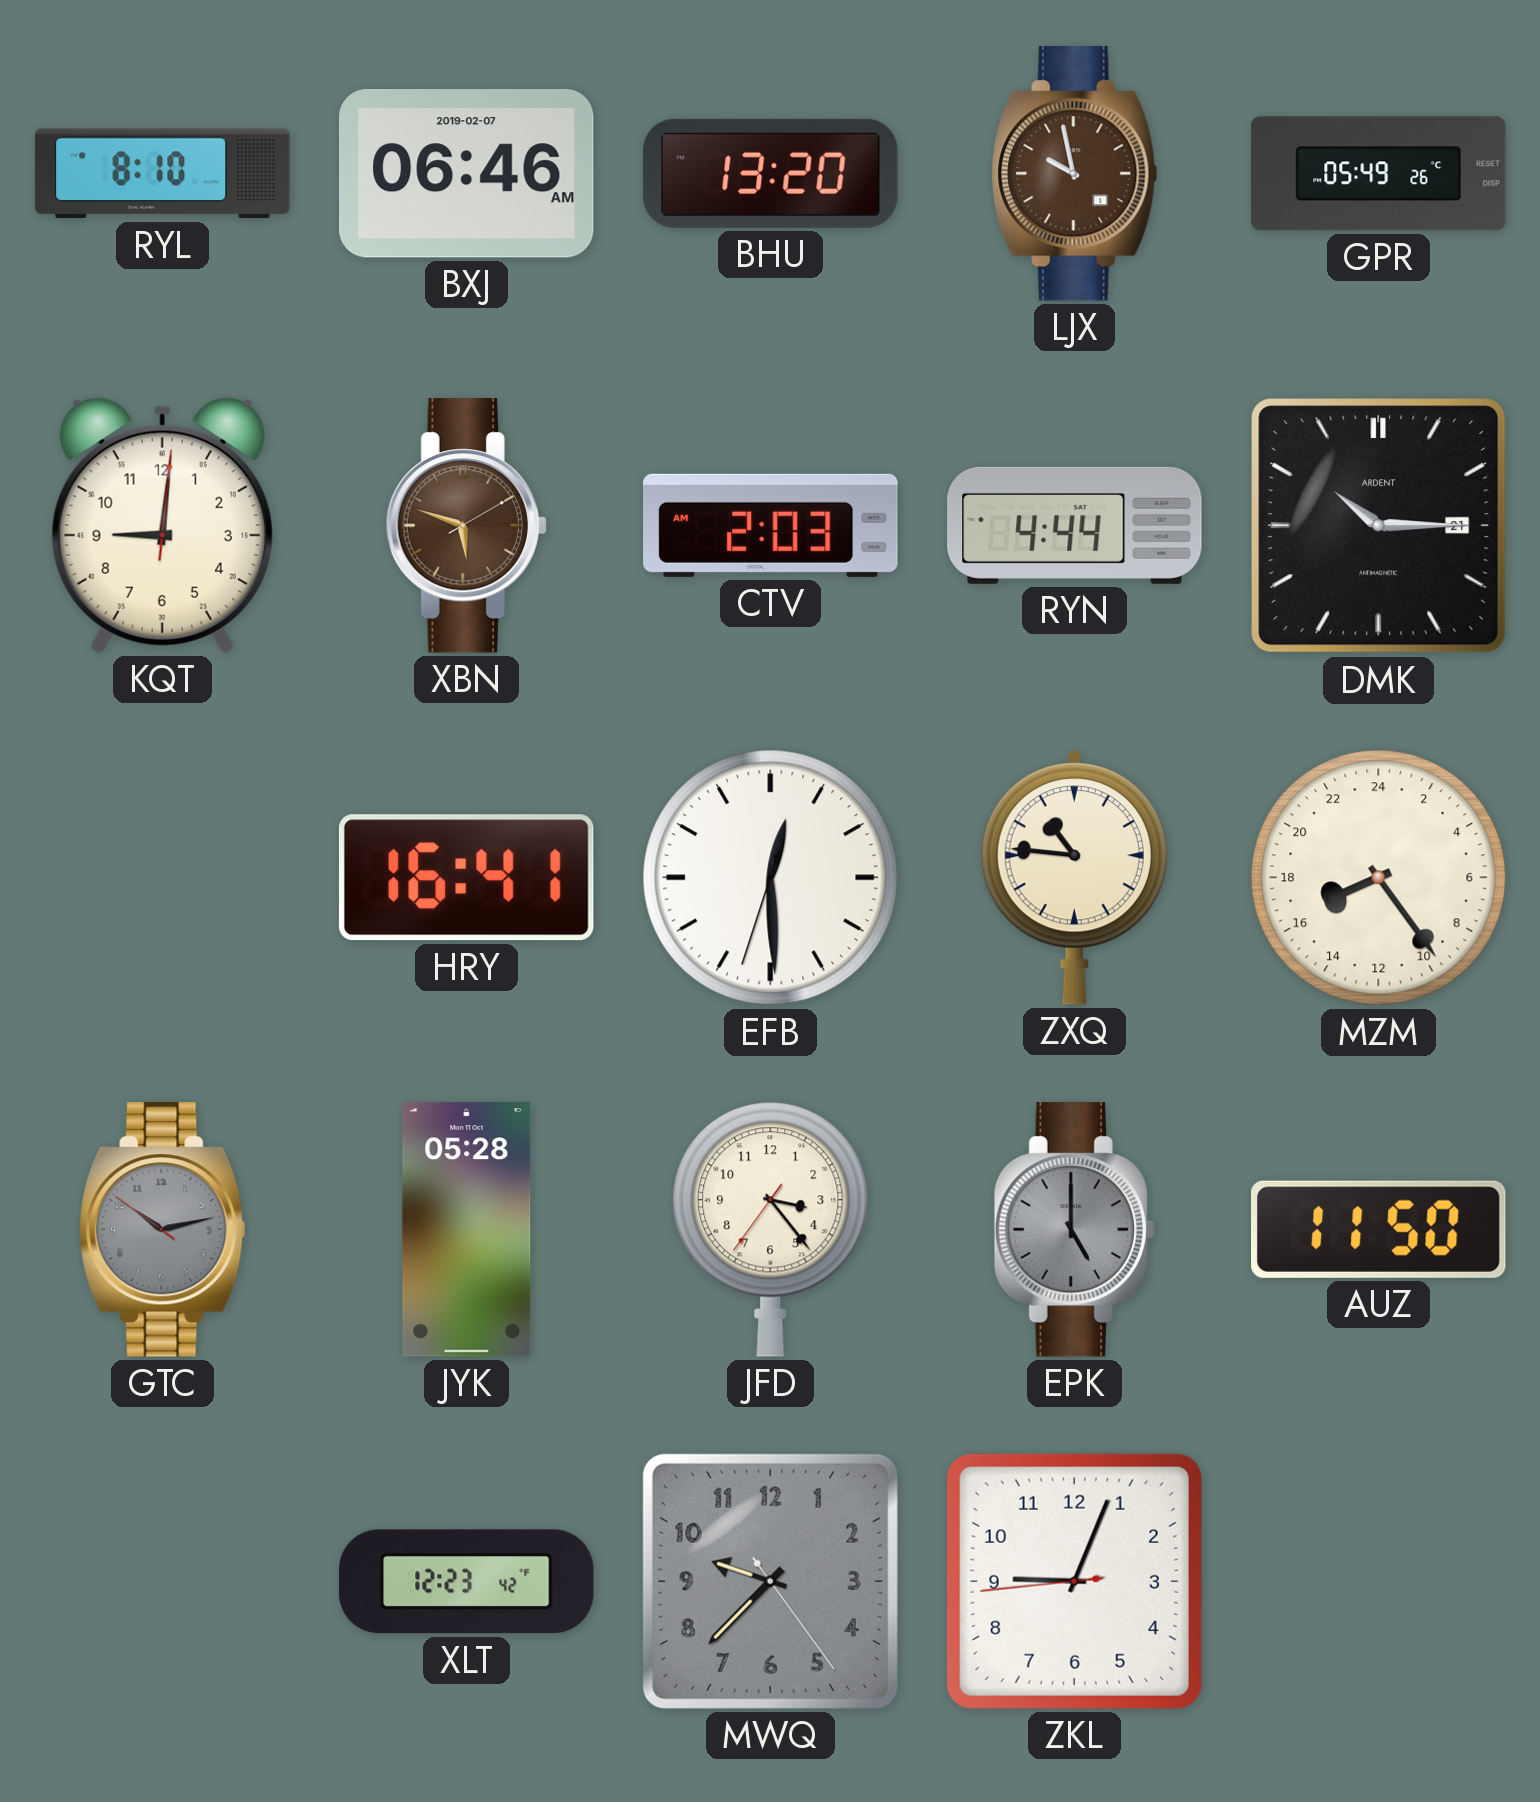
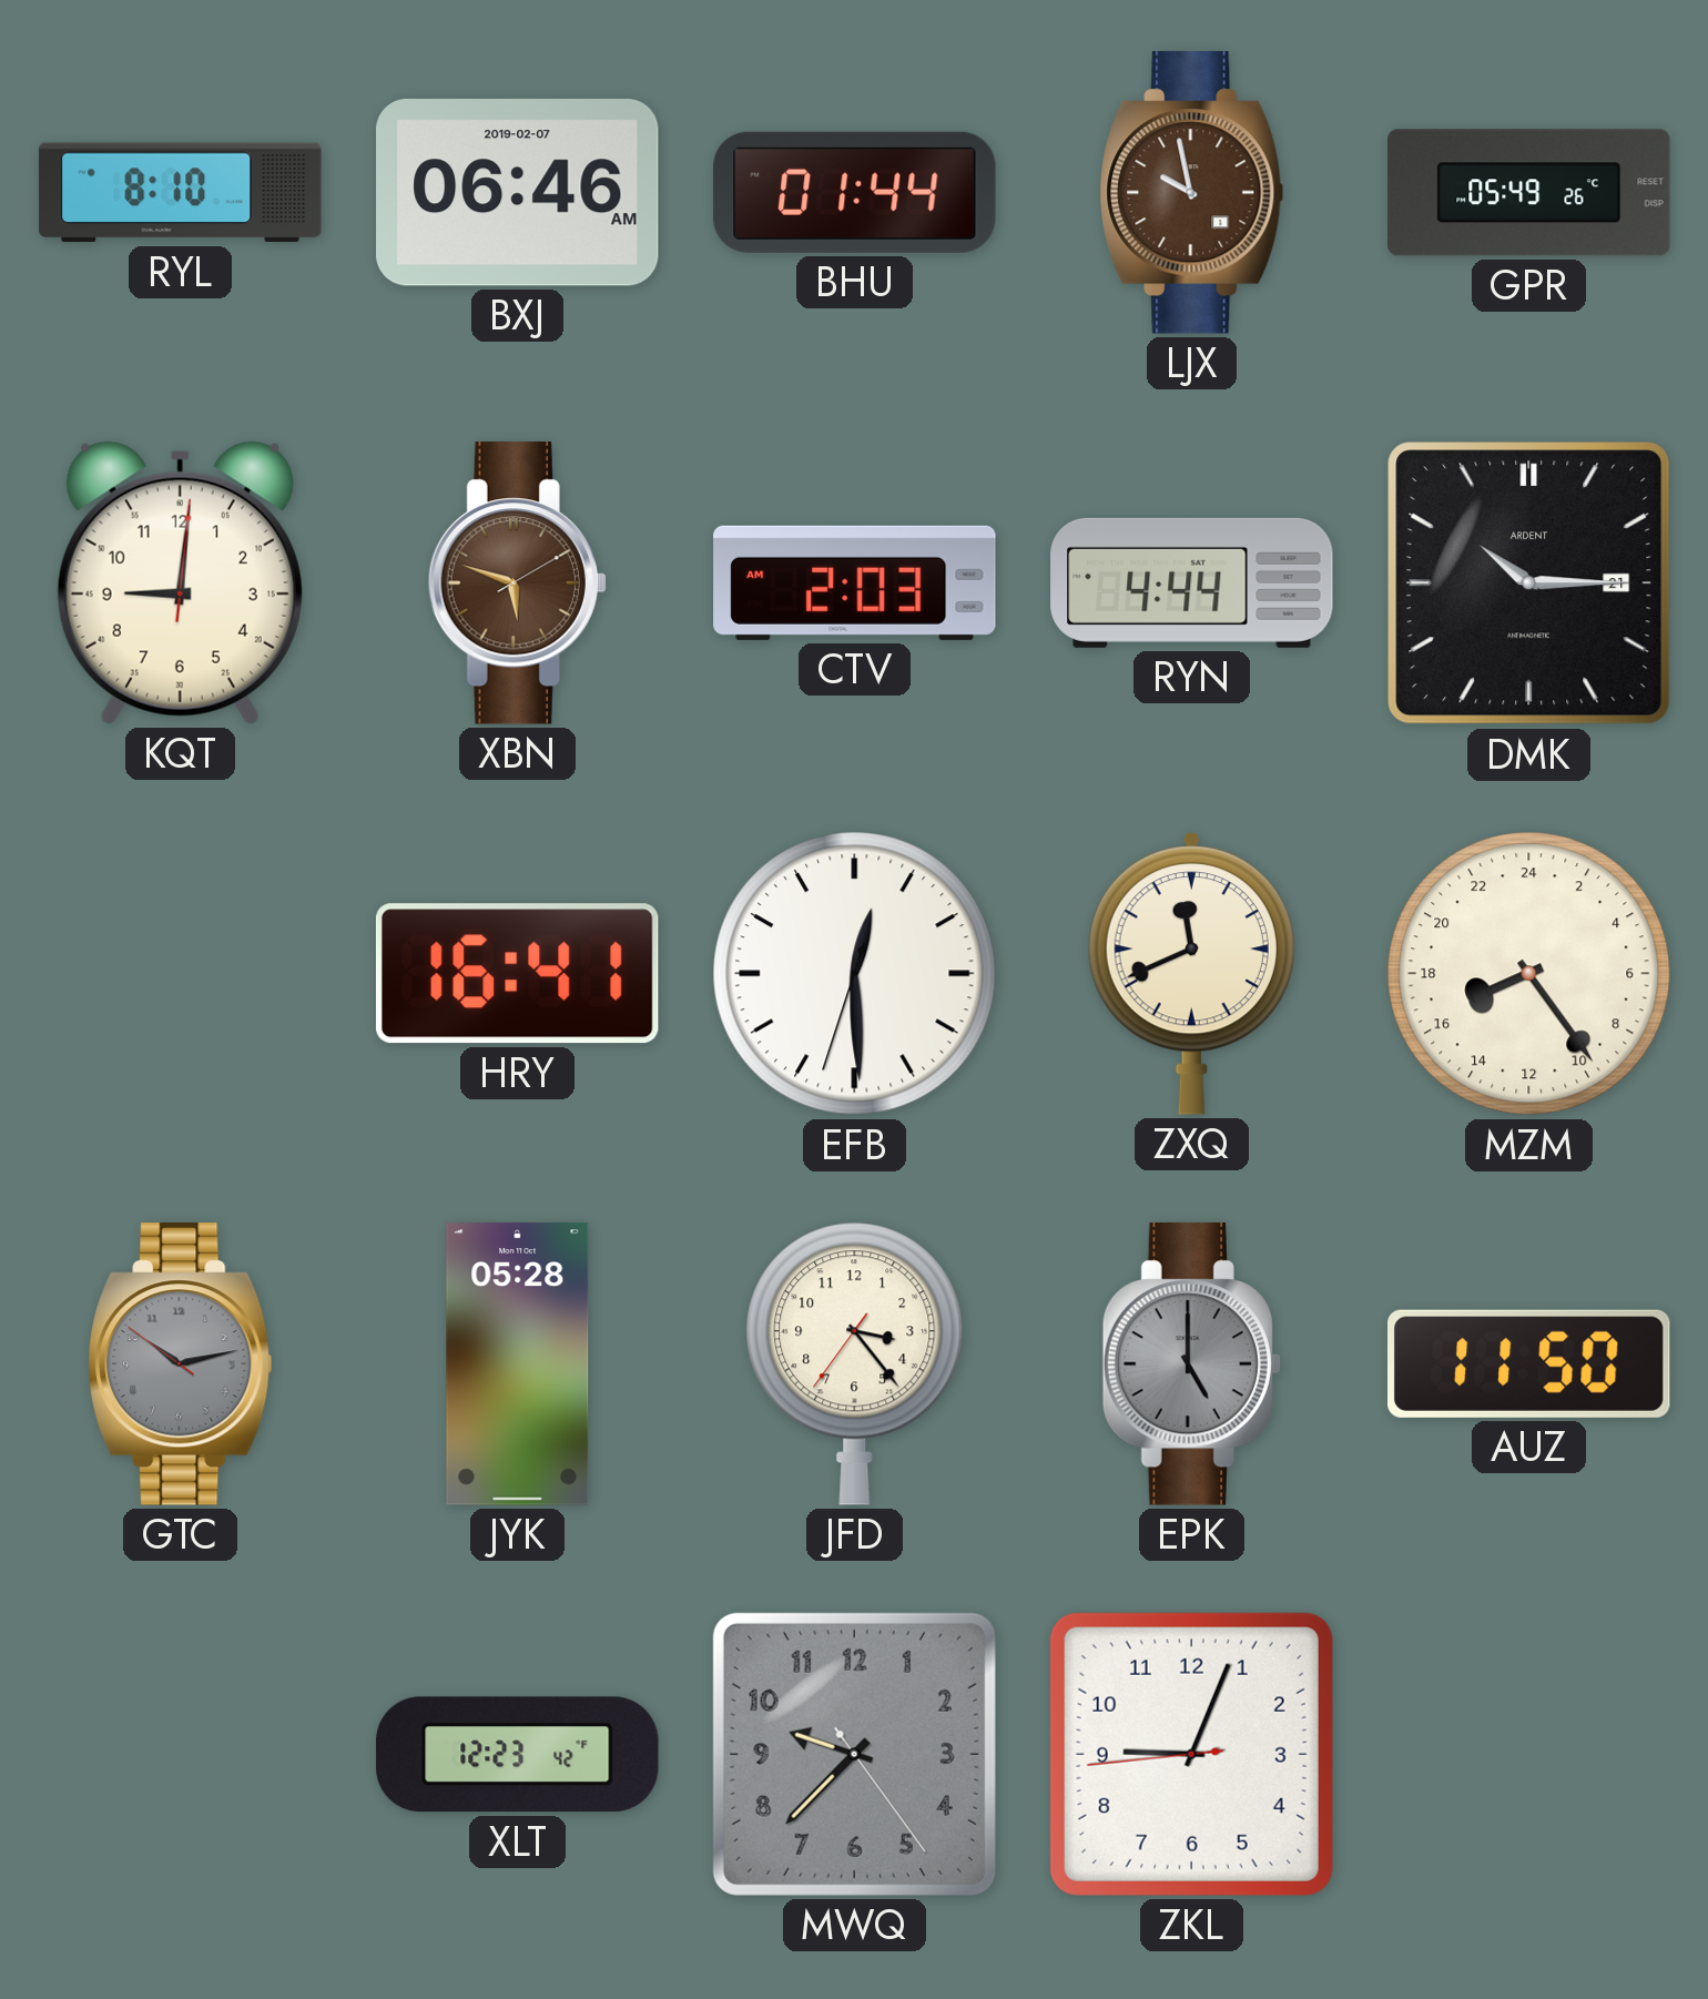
BHU: 13:20 -> 01:44 (855, 192)
ZXQ: 10:46 -> 11:41 (1191, 974)
